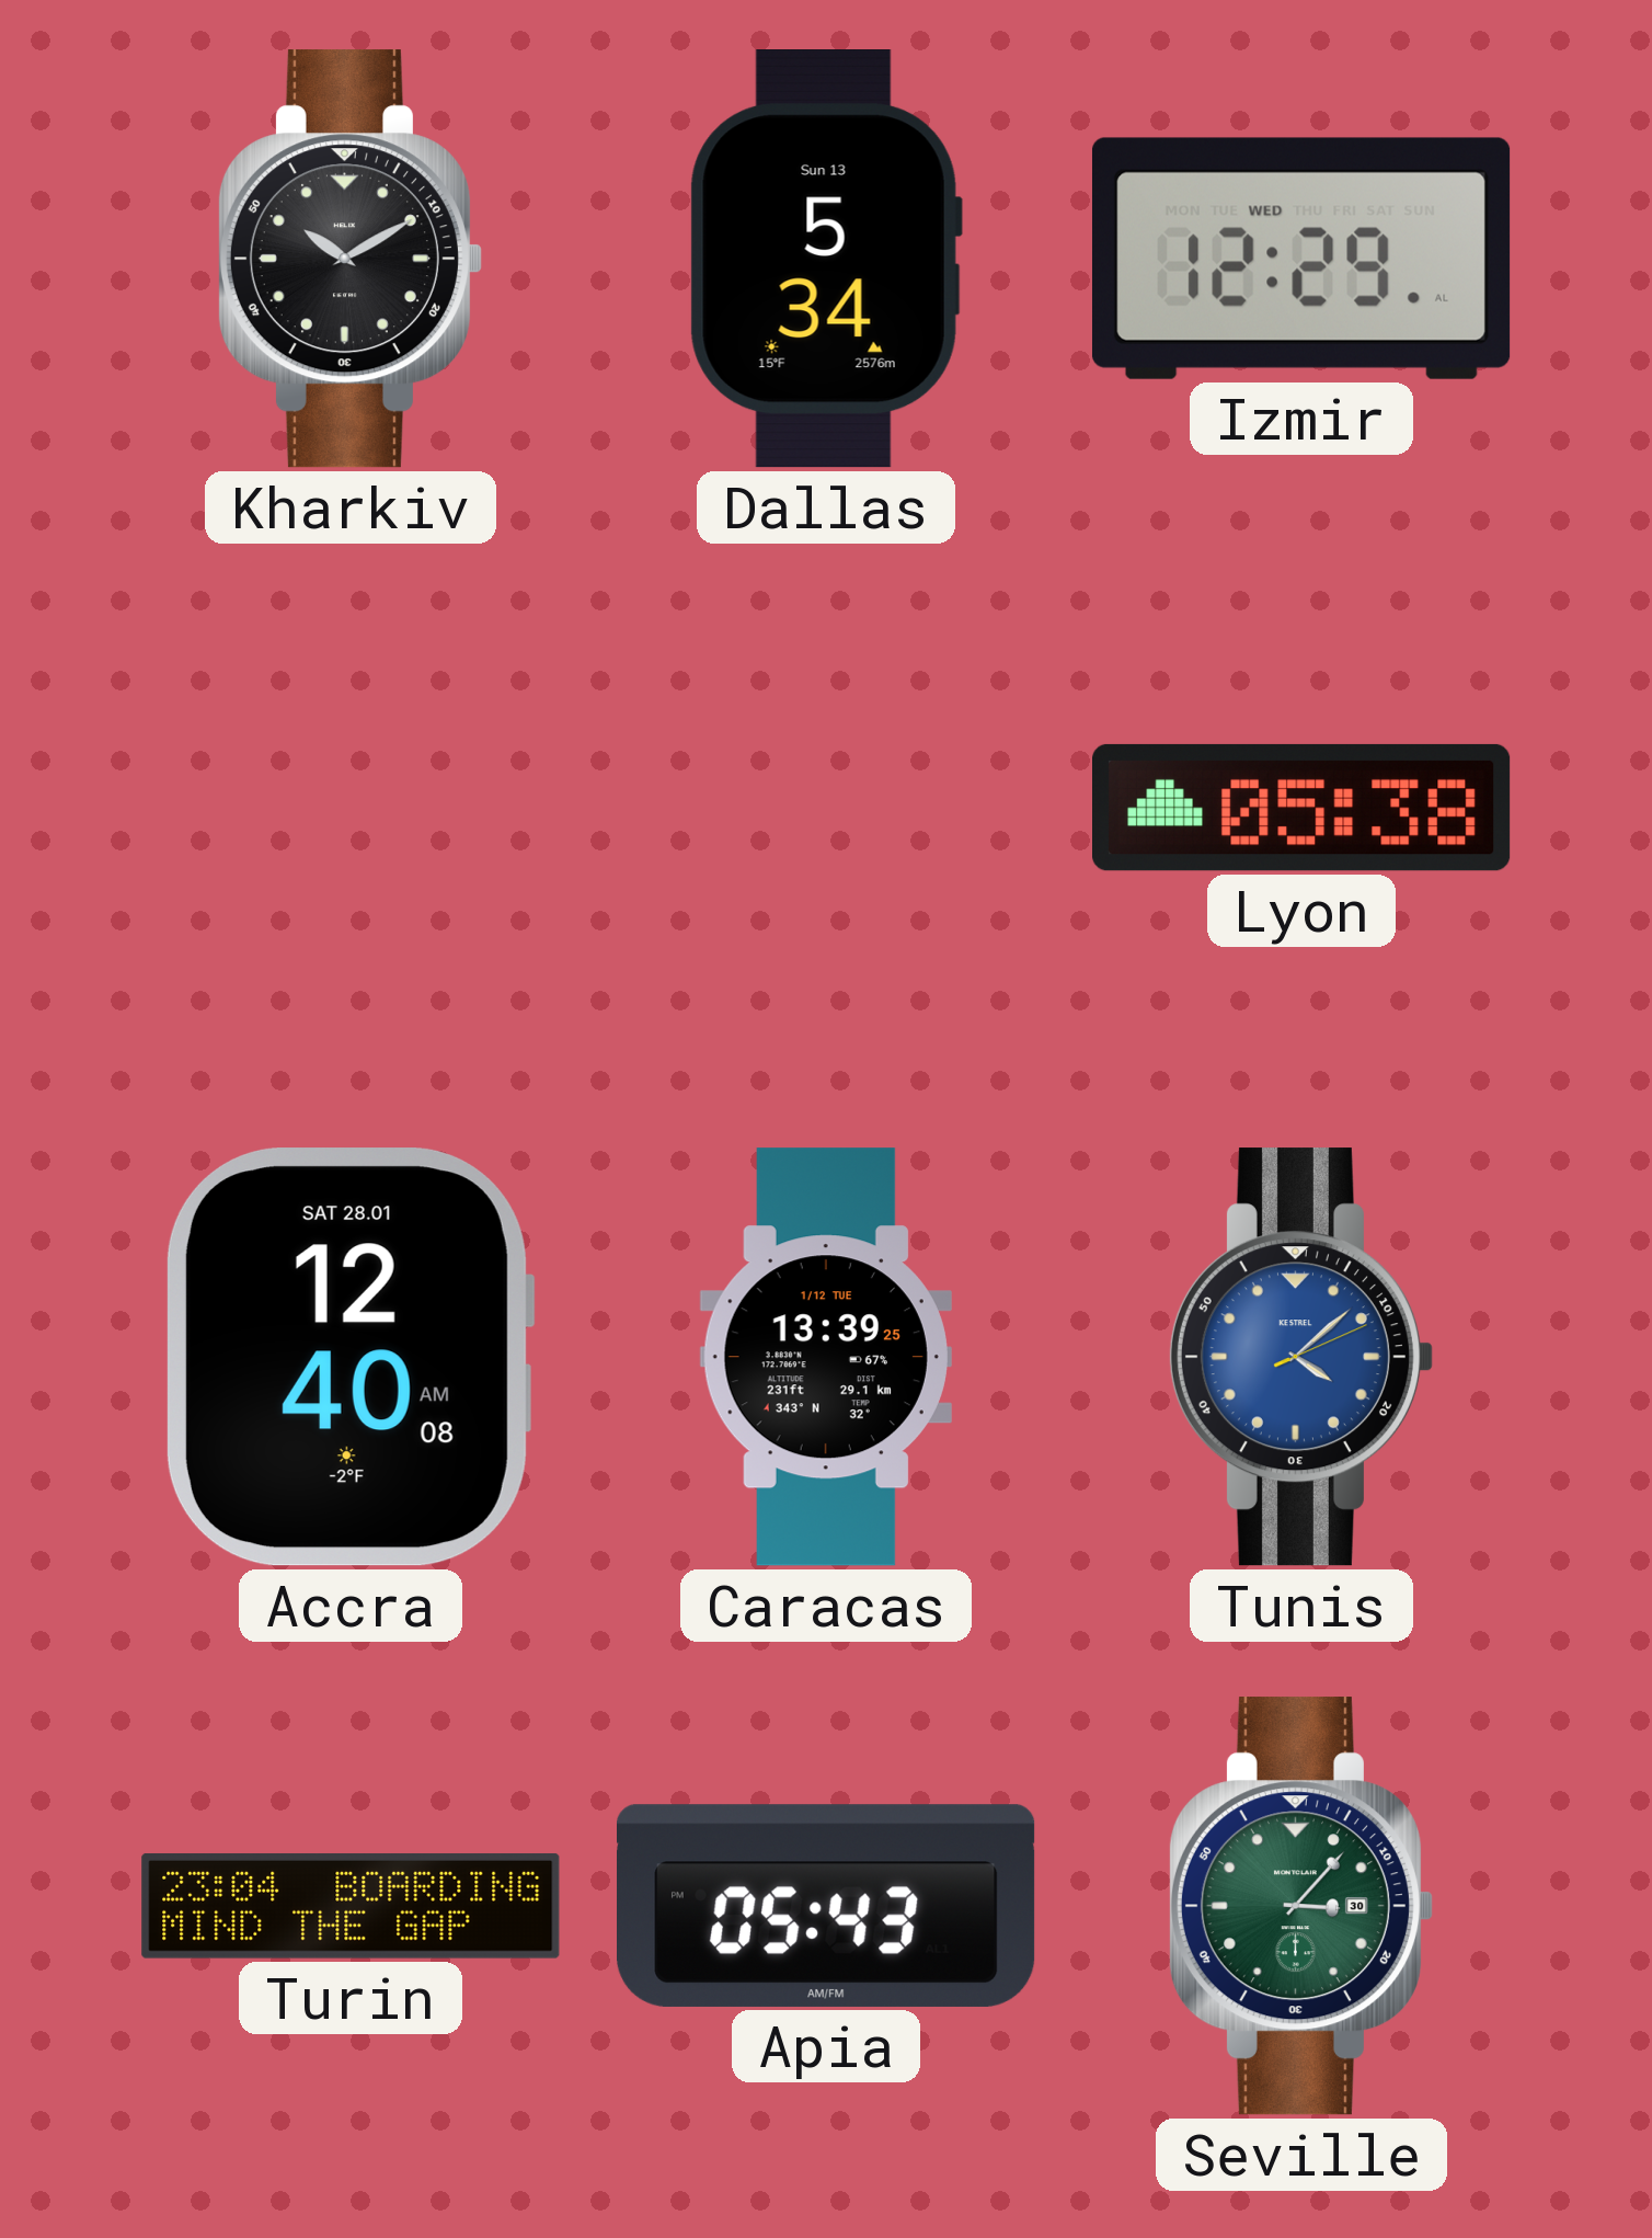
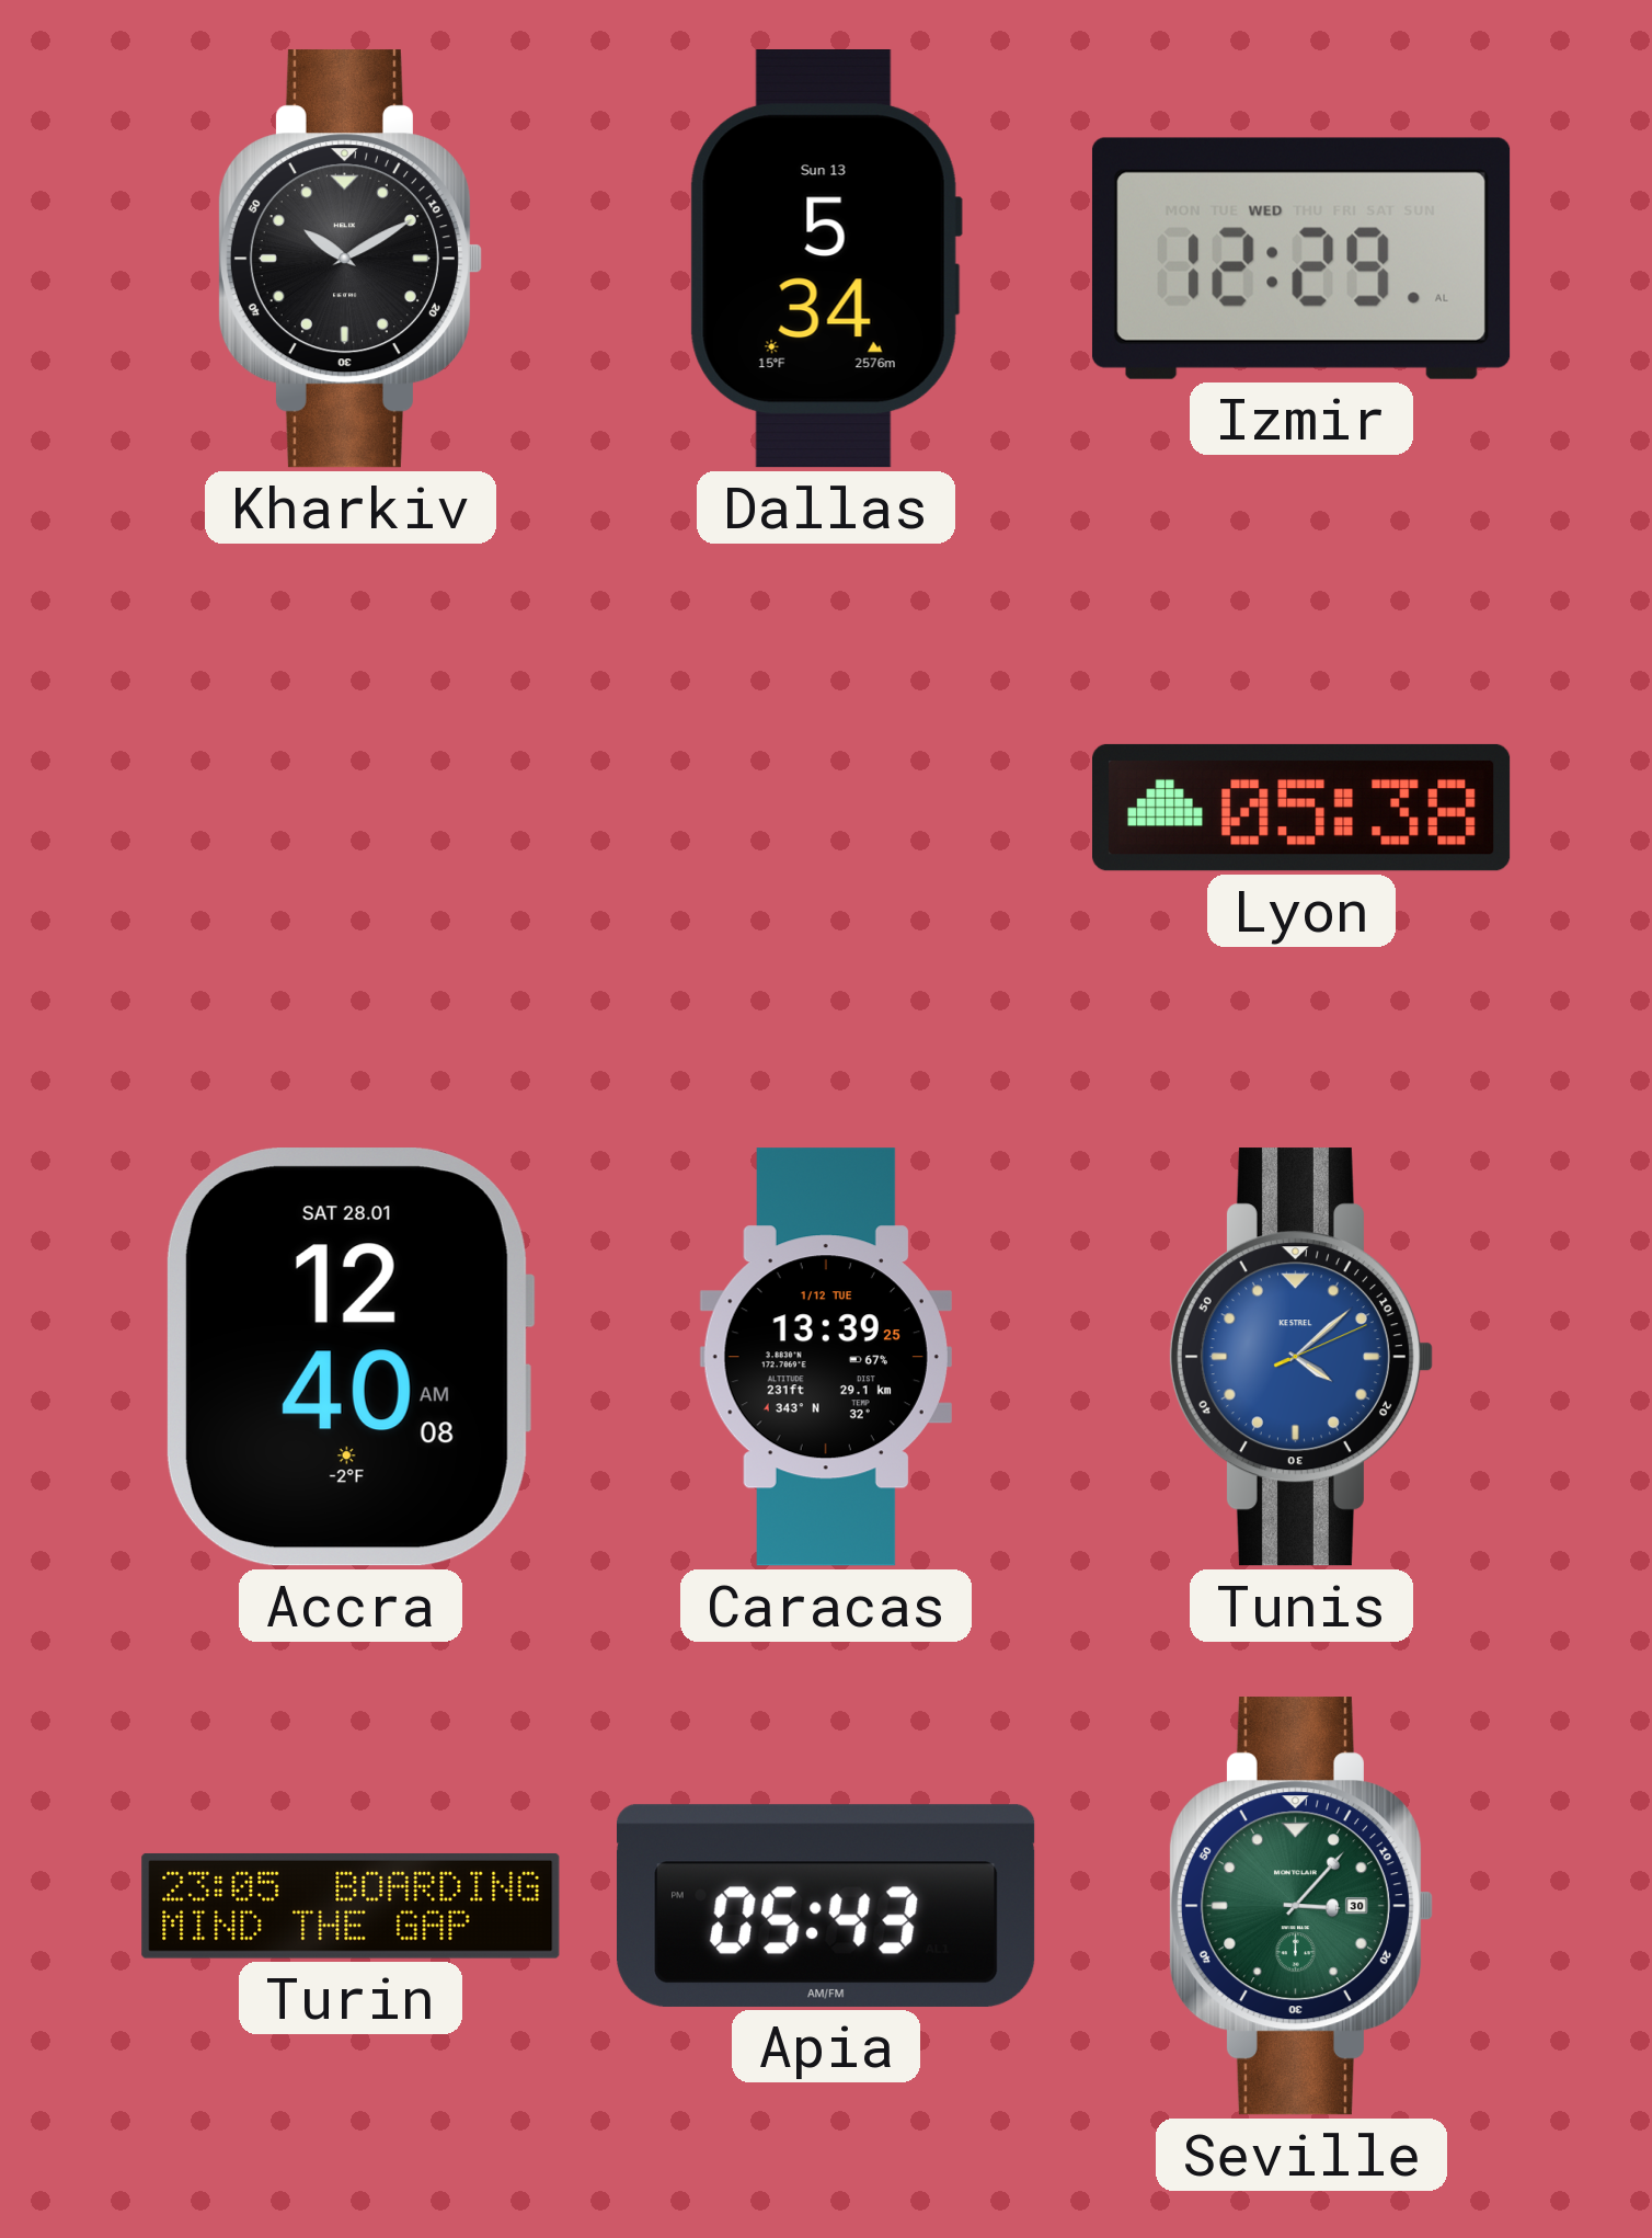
Turin: 23:04 -> 23:05 (351, 1906)
